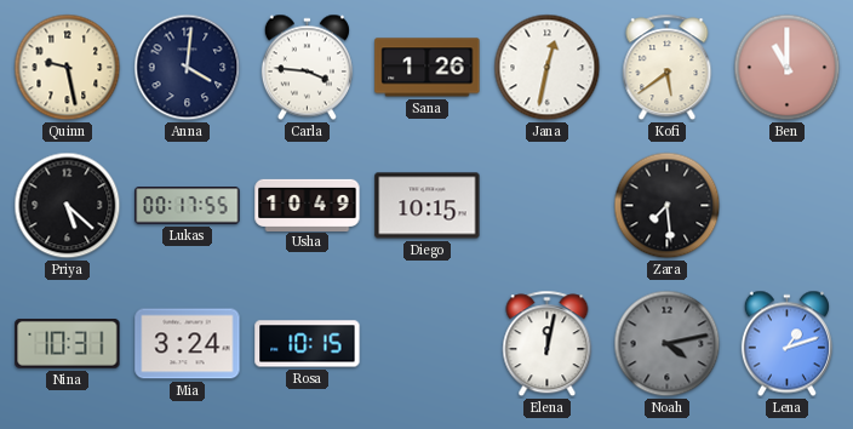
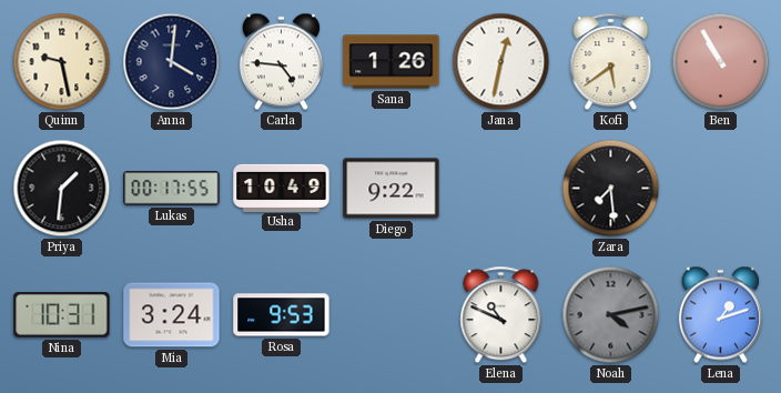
Carla: 3:46 -> 4:46 (281, 62)
Ben: 11:00 -> 10:55 (721, 62)
Priya: 5:22 -> 1:31 (62, 189)
Diego: 10:15 -> 9:22 (392, 189)
Rosa: 10:15 -> 9:53 (282, 315)
Elena: 12:02 -> 10:49 (501, 315)
